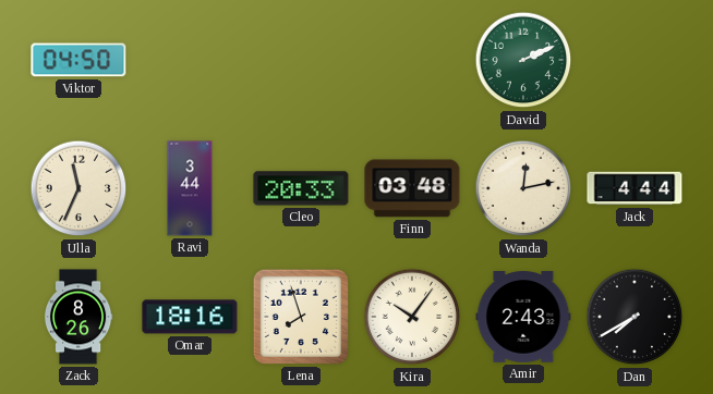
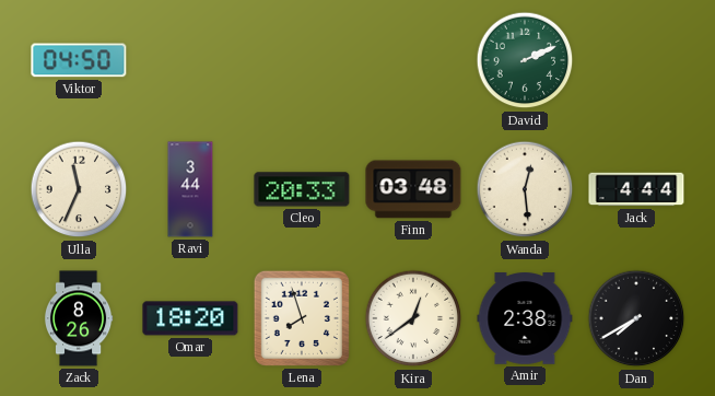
Wanda: 12:13 -> 12:29 (525, 189)
Omar: 18:16 -> 18:20 (190, 318)
Kira: 10:06 -> 12:39 (413, 318)
Amir: 2:43 -> 2:38 (525, 319)
